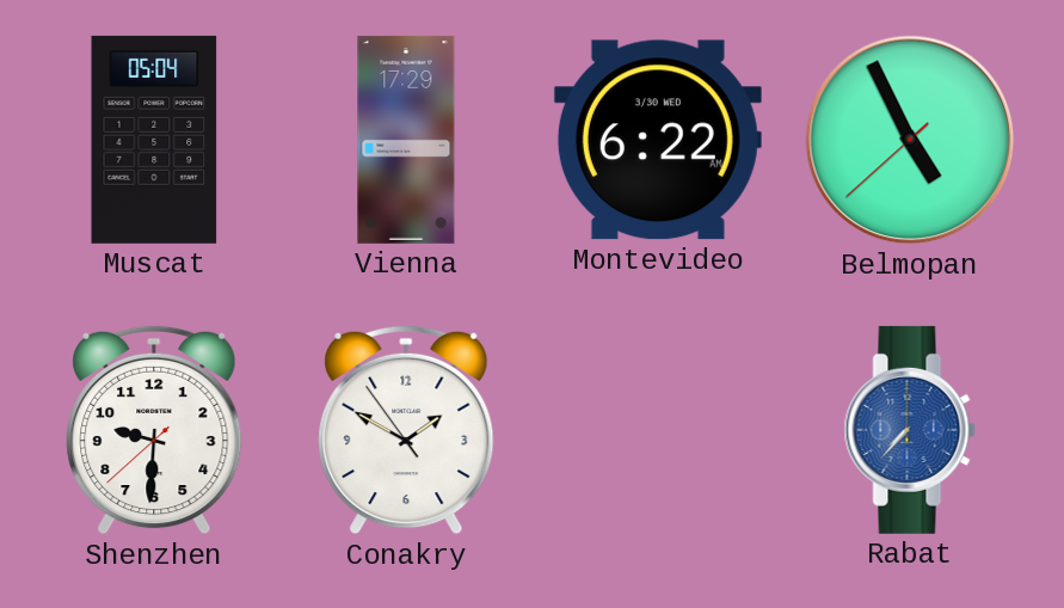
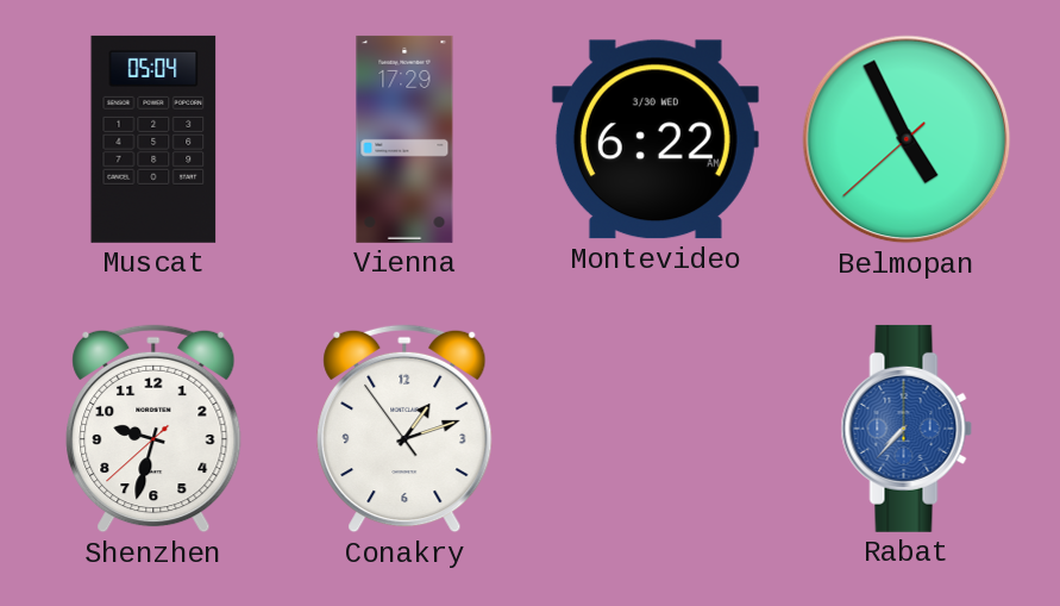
Shenzhen: 9:30 -> 9:32 (153, 429)
Conakry: 1:49 -> 1:11 (404, 429)
